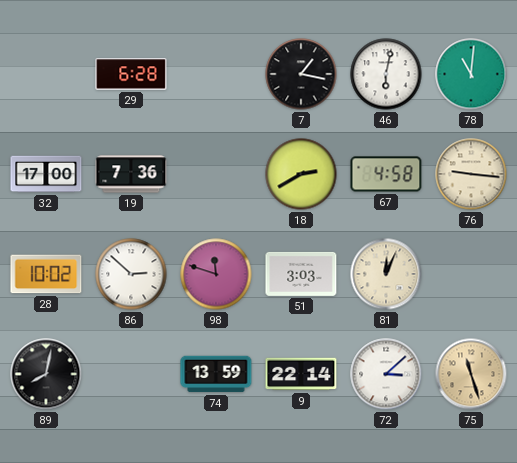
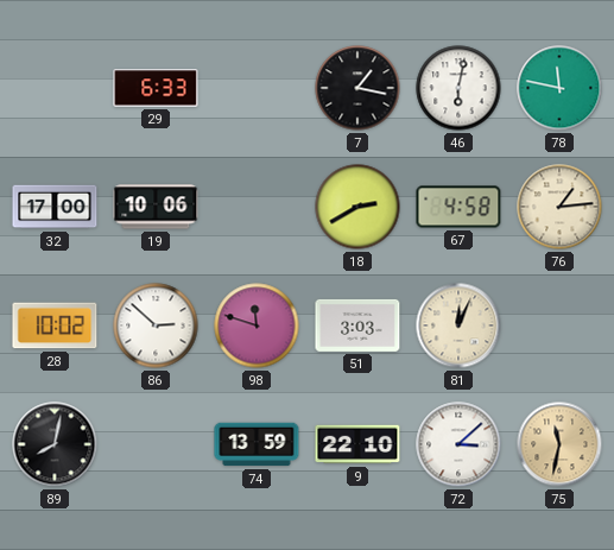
29: 6:28 -> 6:33 (156, 88)
78: 11:01 -> 11:47 (559, 88)
19: 7:36 -> 10:06 (156, 207)
76: 9:16 -> 1:14 (559, 207)
9: 22:14 -> 22:10 (357, 444)
75: 11:27 -> 11:32 (559, 444)
